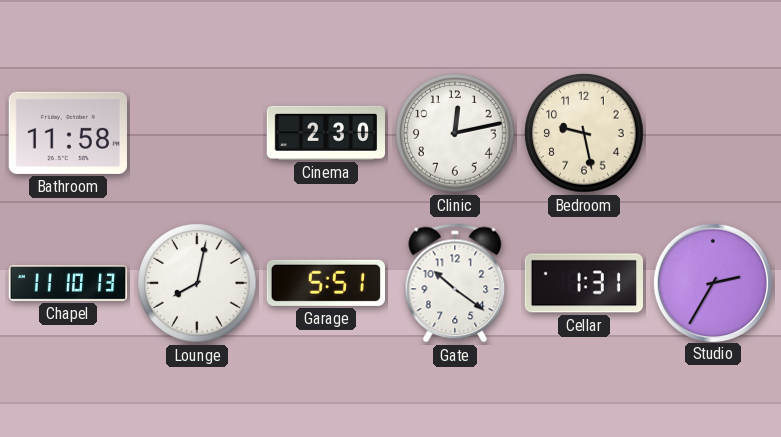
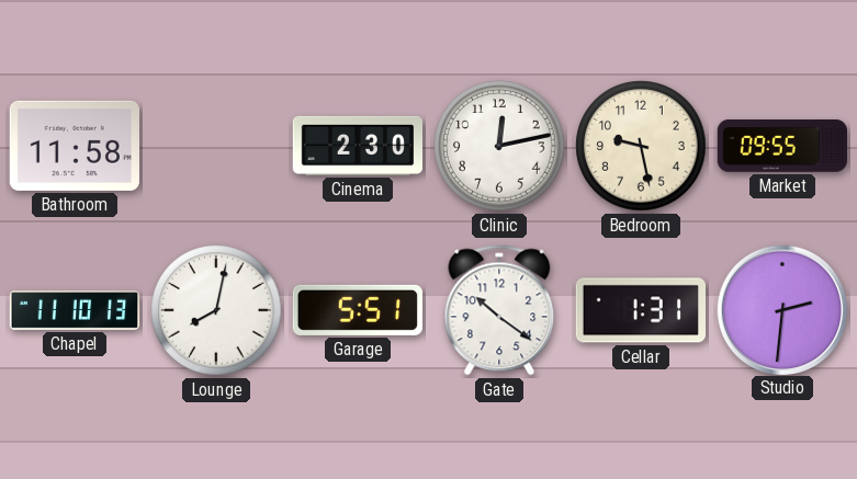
Market: none -> 09:55 (781, 146)
Studio: 2:35 -> 2:31 (781, 309)
